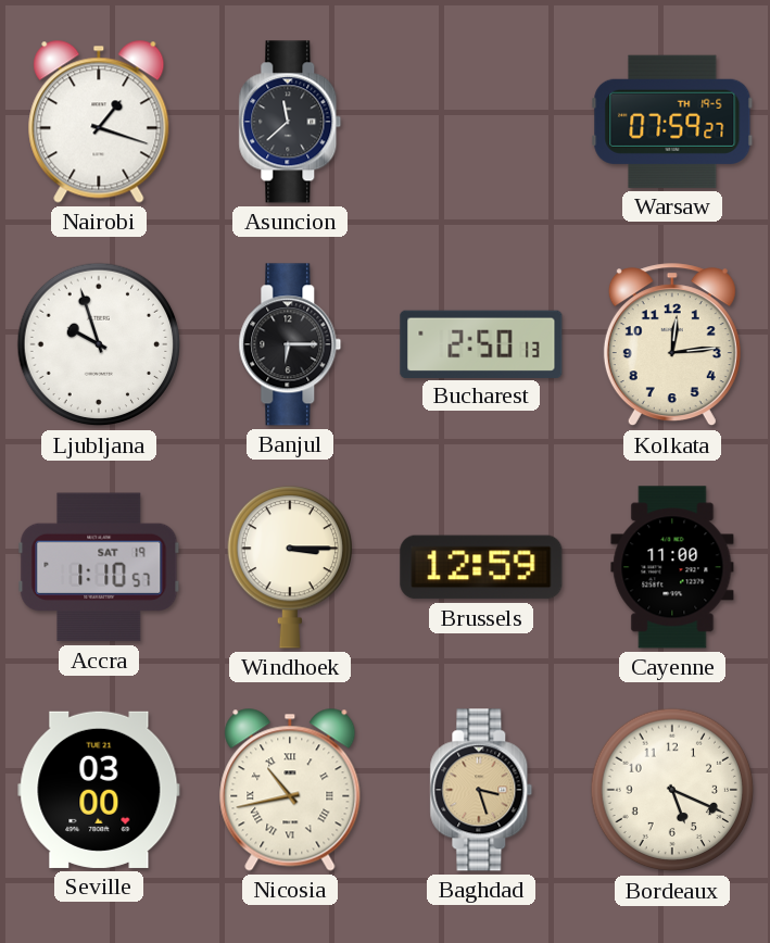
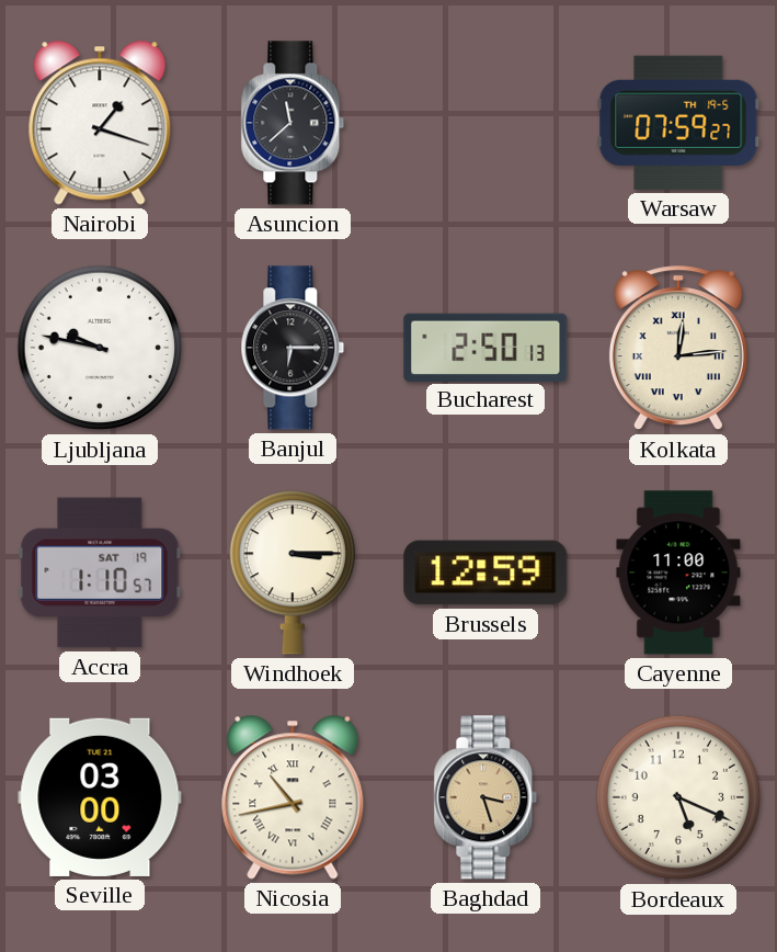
Ljubljana: 9:57 -> 9:47 (100, 348)
Kolkata numerals: Arabic -> Roman (678, 349)
